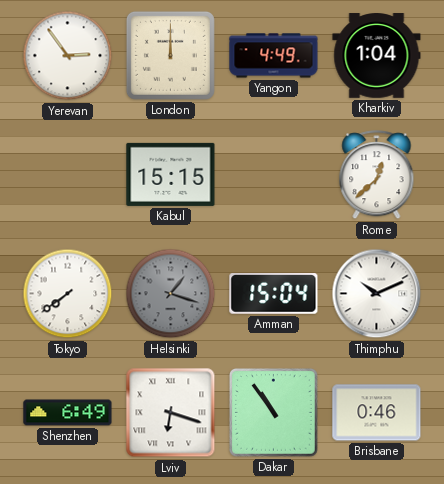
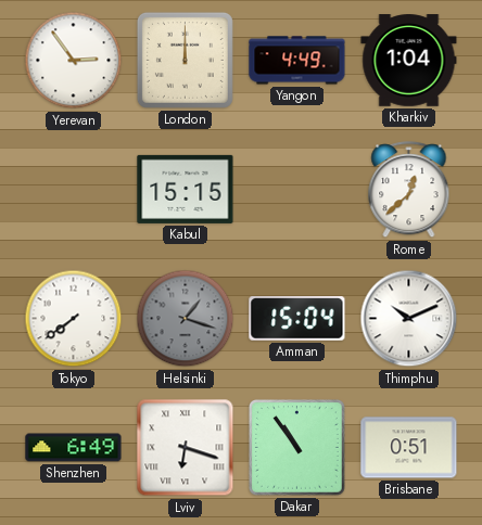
Brisbane: 0:46 -> 0:51 (409, 448)
